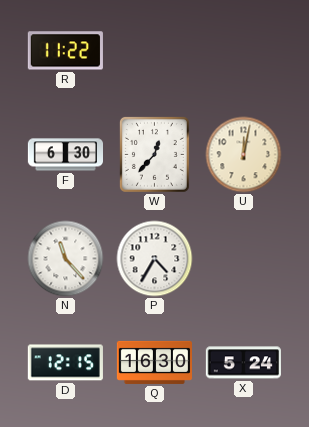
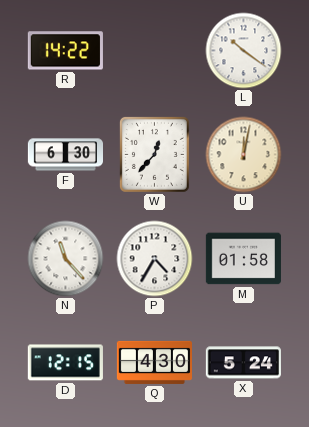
R: 11:22 -> 14:22 (65, 51)
L: none -> 10:21 (244, 51)
M: none -> 01:58 (243, 259)
Q: 16:30 -> 4:30 (154, 362)
